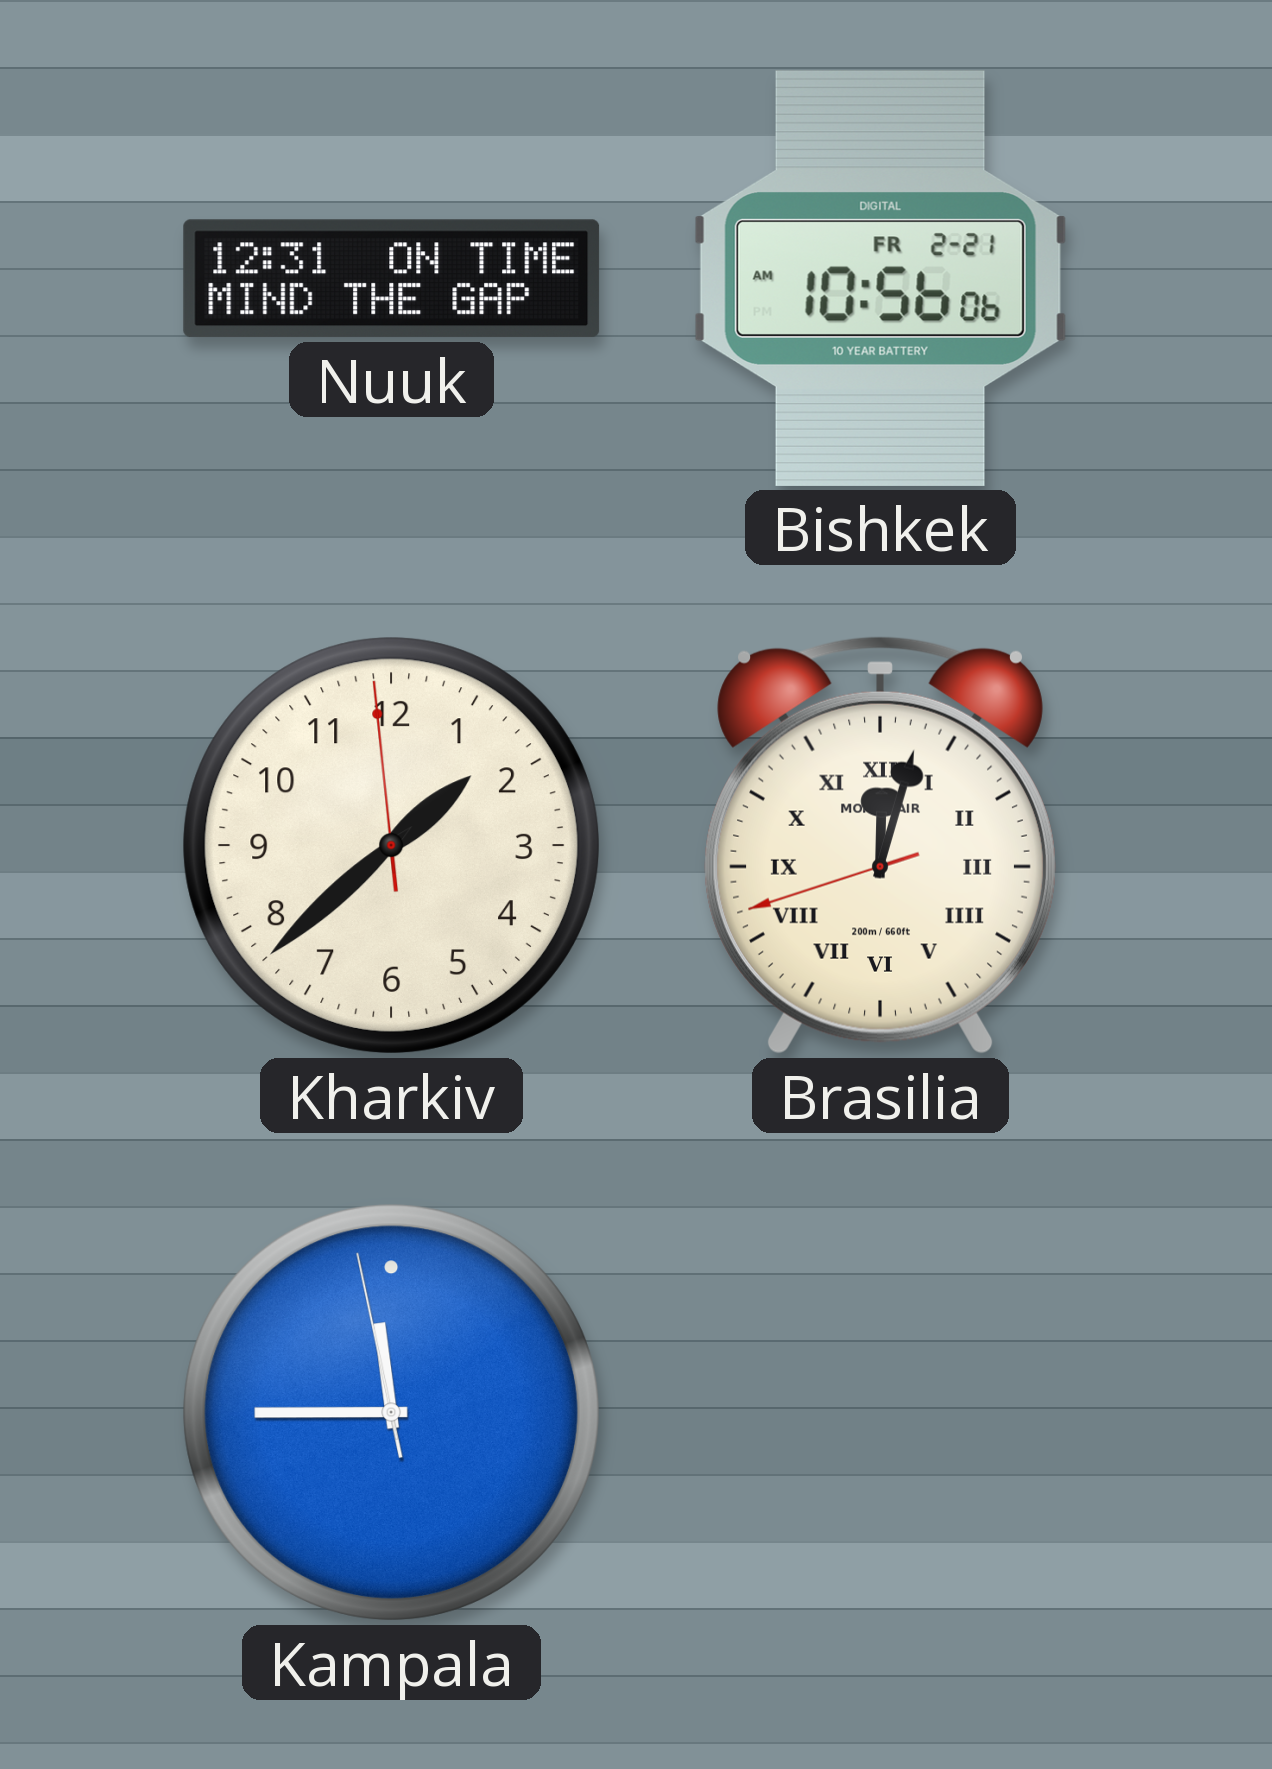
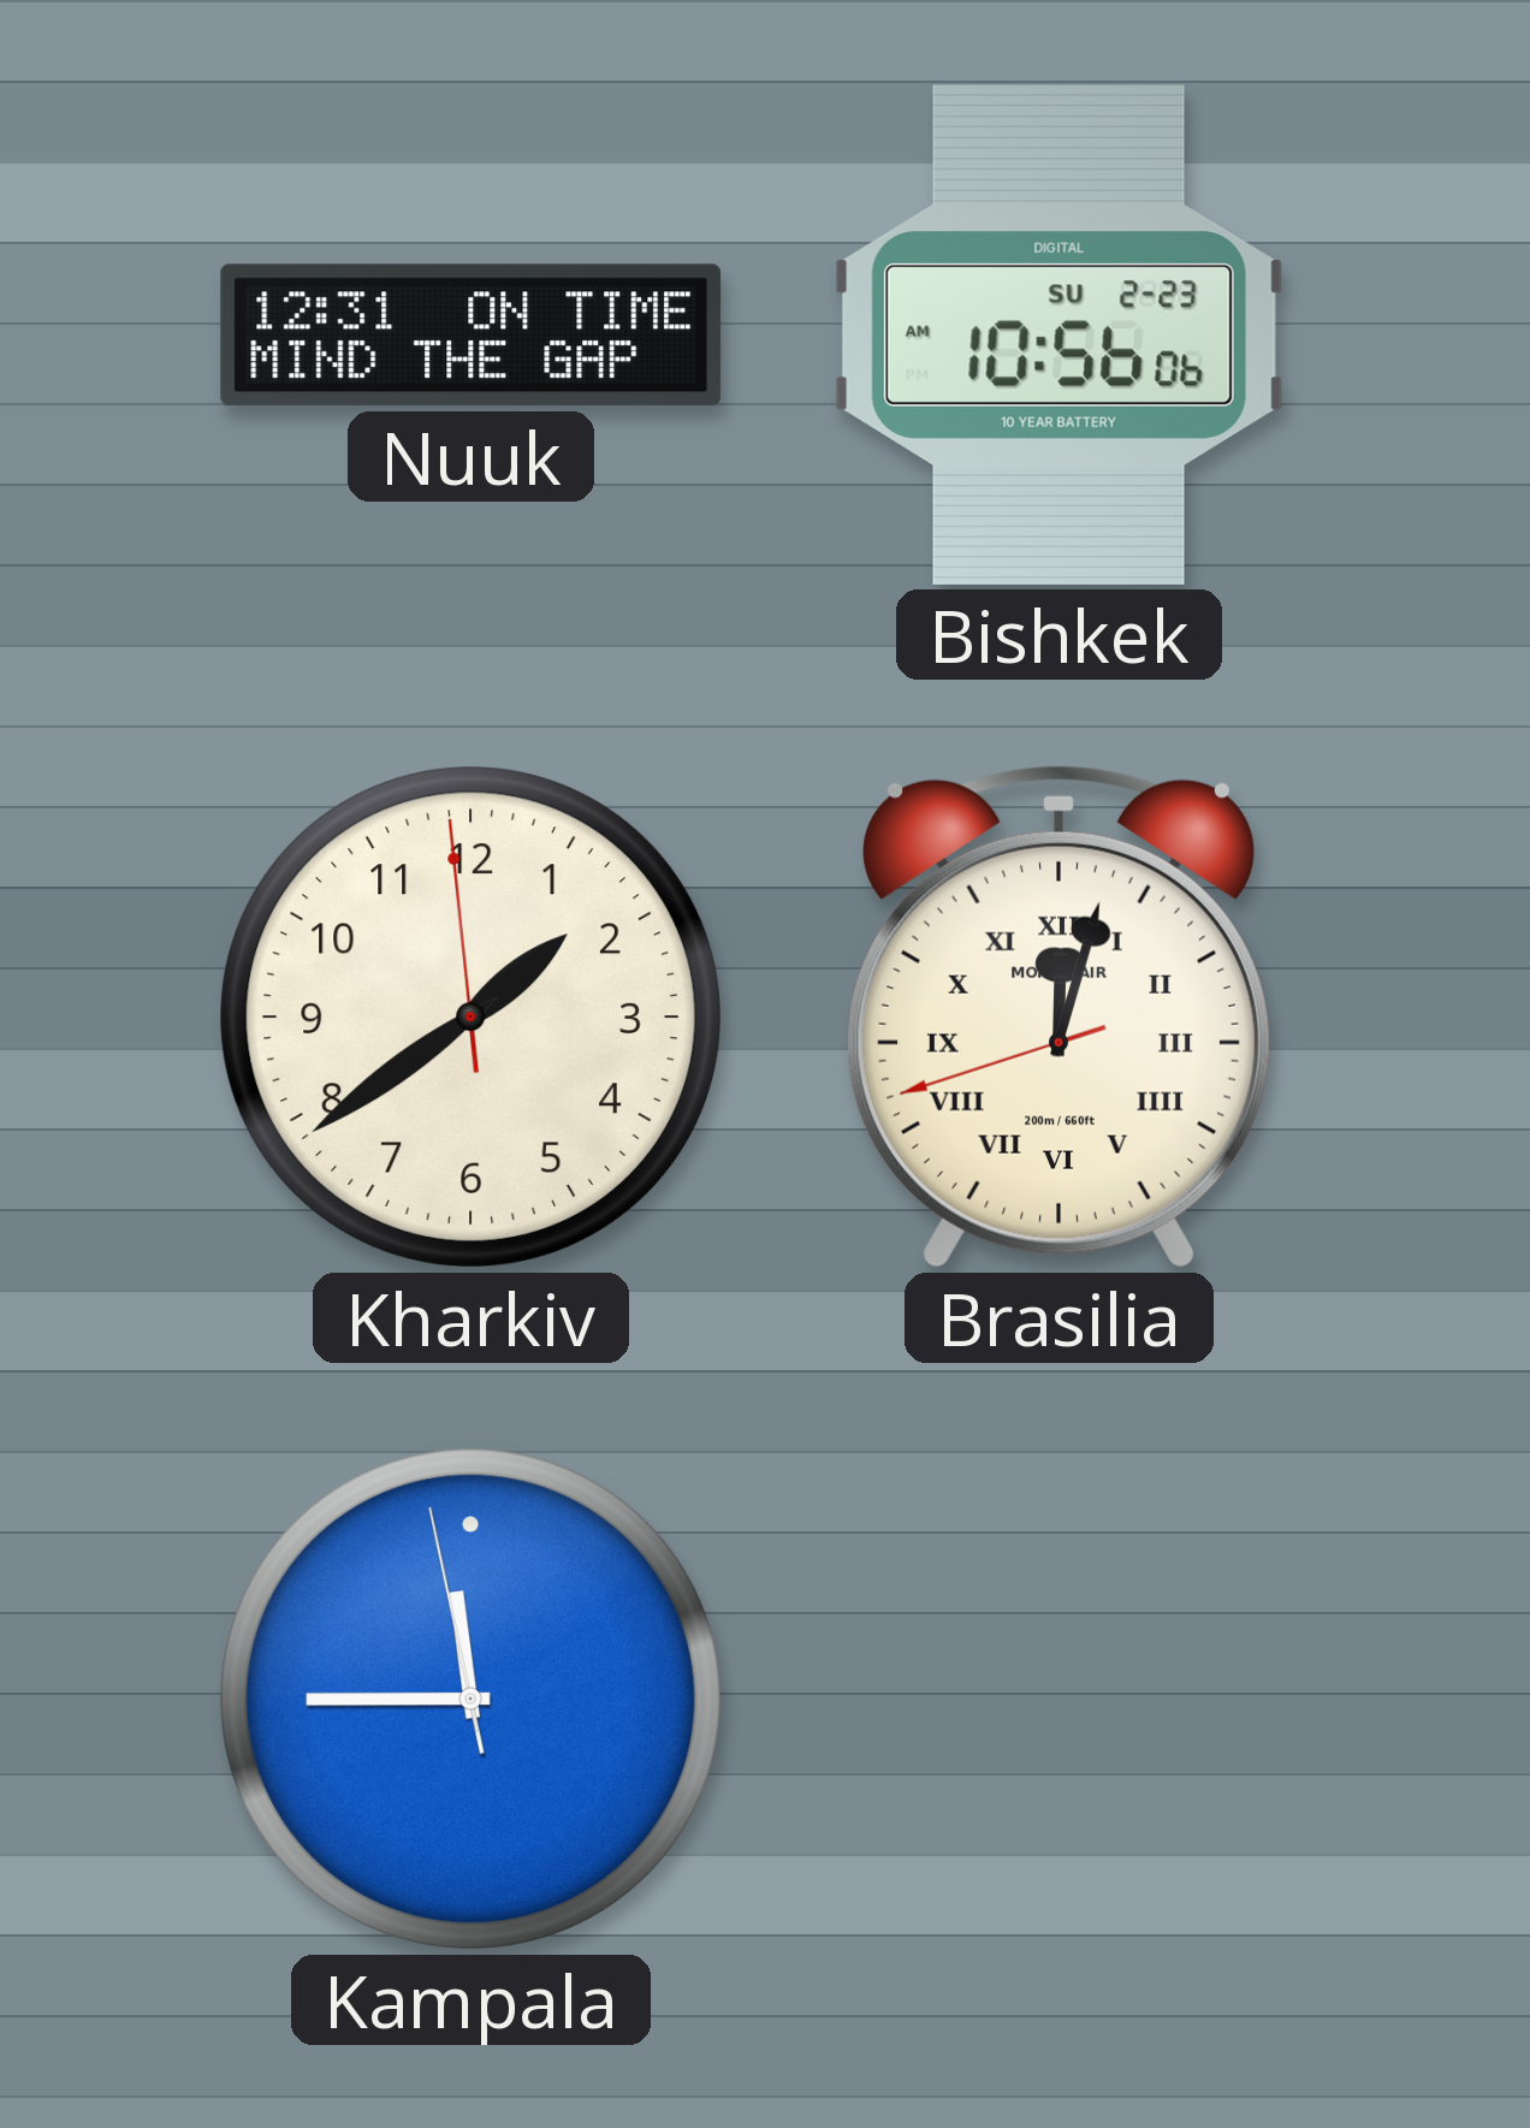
Bishkek date: FR 2-21 -> SU 2-23 (1058, 334)
Kharkiv: 1:37 -> 1:38 (470, 1016)
